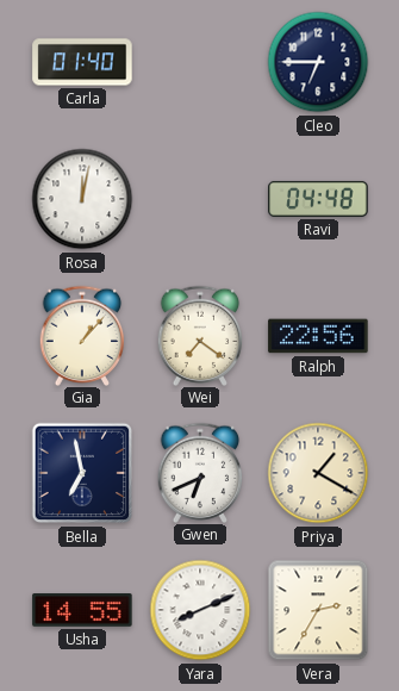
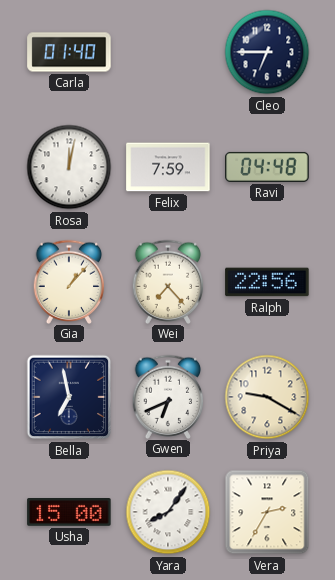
Felix: none -> 7:59 (168, 167)
Wei: 7:21 -> 7:23 (168, 281)
Priya: 1:20 -> 9:20 (267, 397)
Usha: 14:55 -> 15:00 (69, 513)
Yara: 8:11 -> 8:06 (168, 512)
